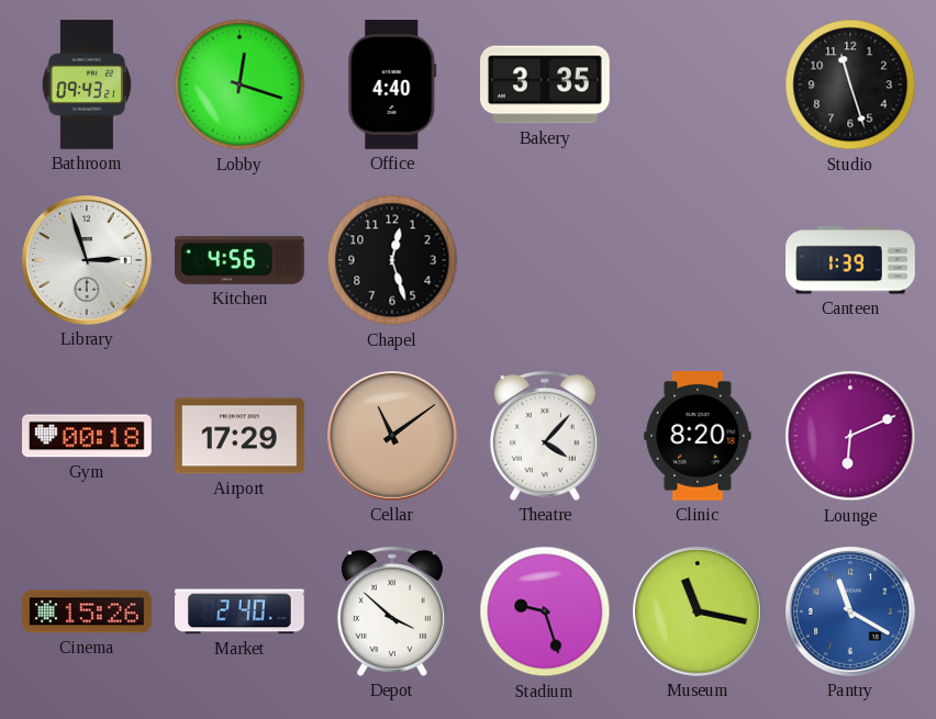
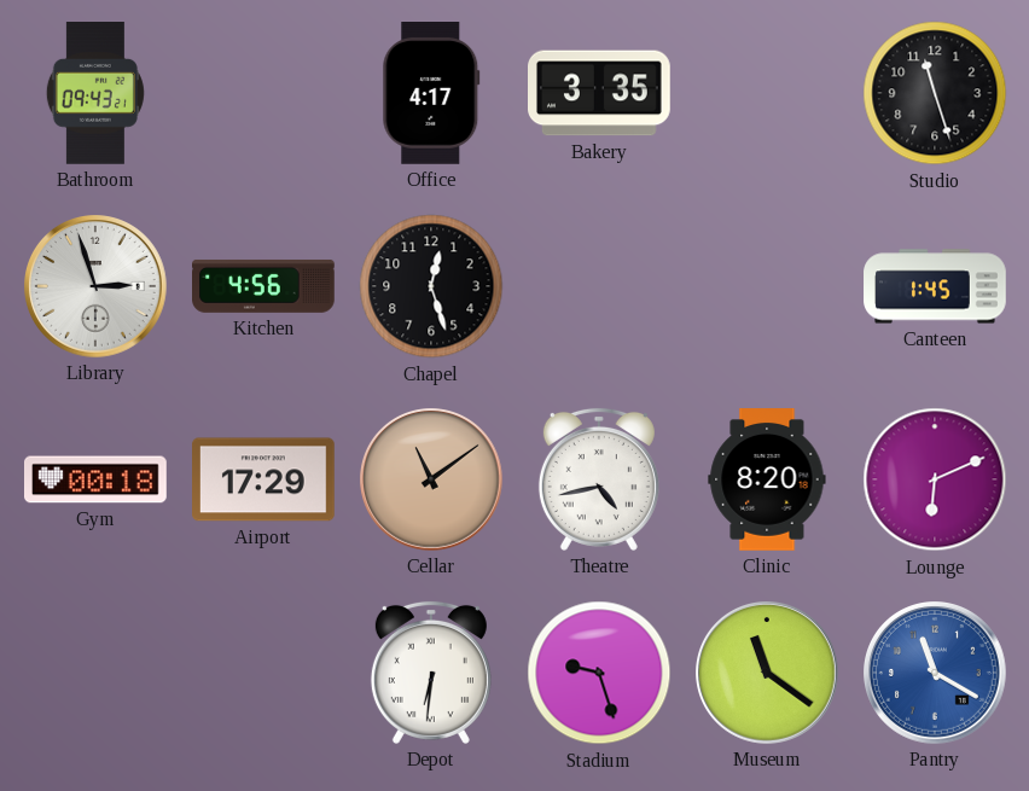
Lobby: 12:18 -> none (239, 85)
Office: 4:40 -> 4:17 (431, 94)
Canteen: 1:39 -> 1:45 (935, 286)
Theatre: 4:07 -> 4:43 (599, 479)
Cinema: 15:26 -> none (88, 611)
Market: 2:40 -> none (239, 611)
Depot: 3:52 -> 6:31 (431, 673)
Museum: 11:17 -> 11:21 (768, 674)
